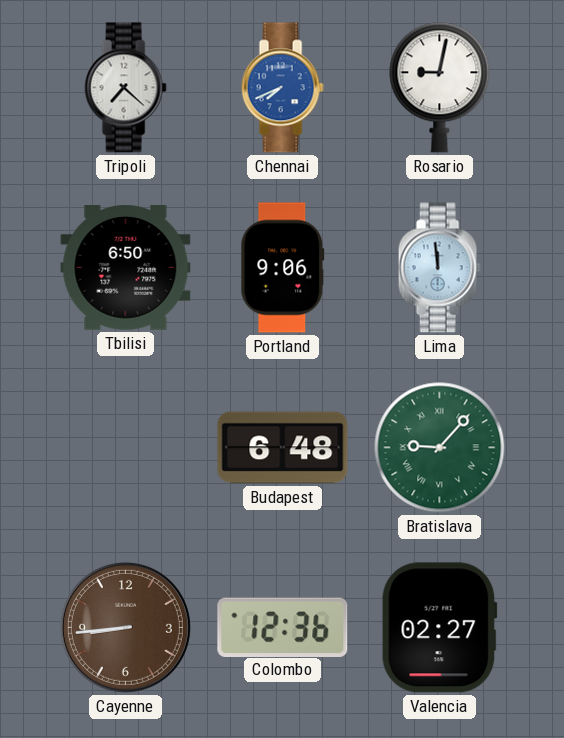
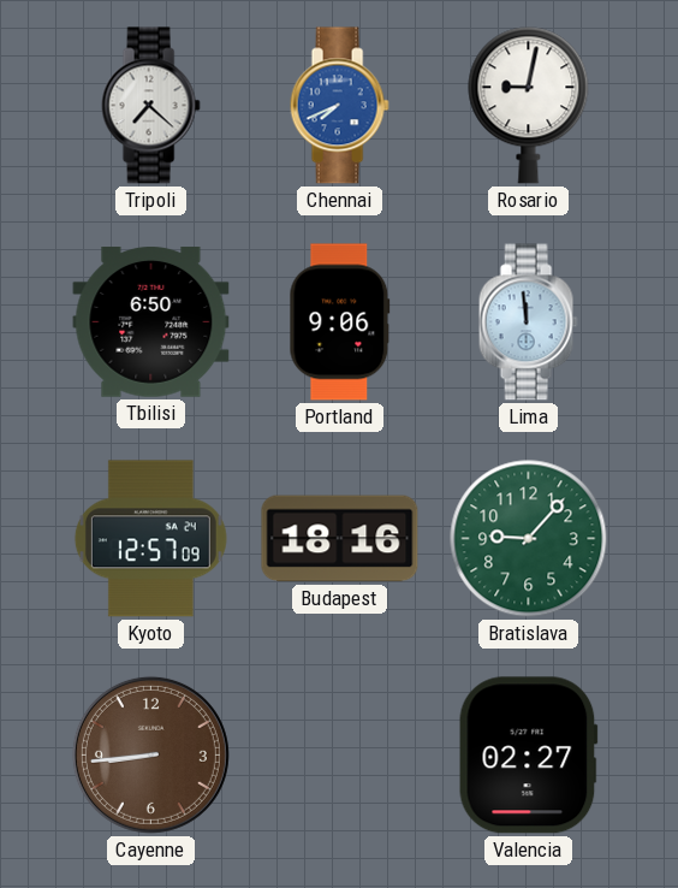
Kyoto: none -> 12:57 (150, 539)
Budapest: 6:48 -> 18:16 (340, 539)
Bratislava numerals: Roman -> Arabic (529, 539)
Colombo: 12:36 -> none (283, 627)
